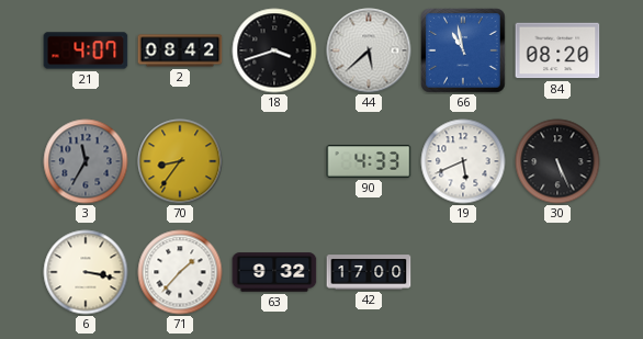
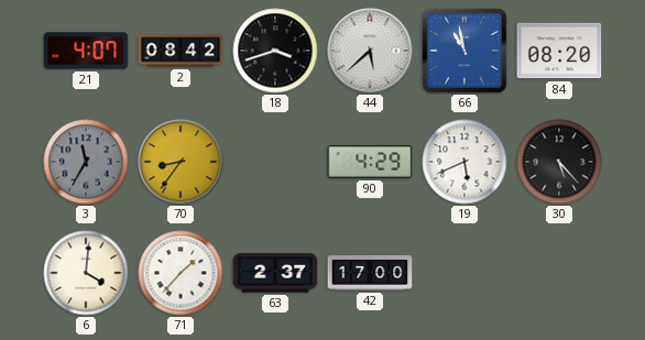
90: 4:33 -> 4:29 (370, 162)
30: 5:26 -> 5:23 (559, 162)
6: 3:17 -> 4:01 (86, 273)
63: 9:32 -> 2:37 (275, 273)
